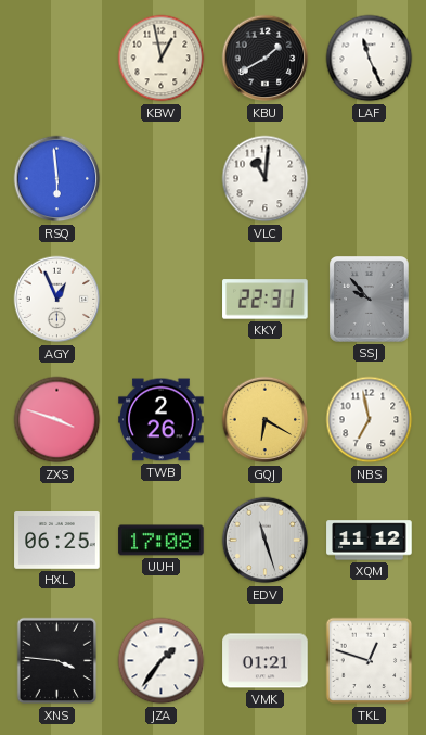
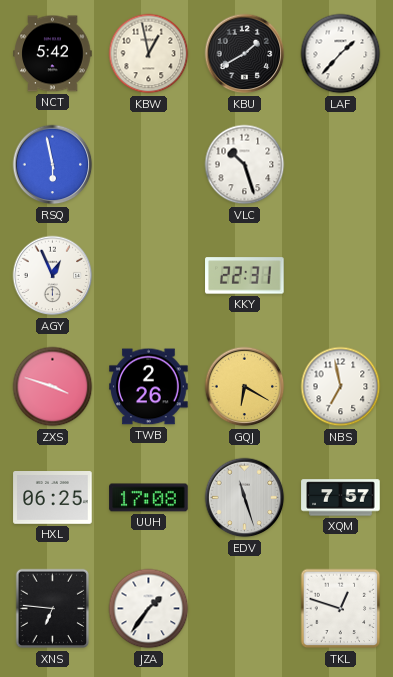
NCT: none -> 5:42 (53, 54)
LAF: 11:26 -> 1:37 (341, 54)
RSQ: 5:59 -> 5:58 (53, 165)
VLC: 11:01 -> 10:27 (245, 165)
SSJ: 9:53 -> none (370, 300)
XQM: 11:12 -> 7:57 (341, 498)
XNS: 3:46 -> 6:46 (53, 609)
VMK: 01:21 -> none (266, 661)
